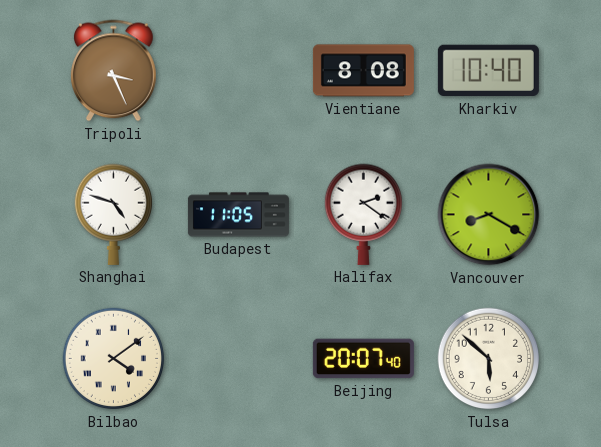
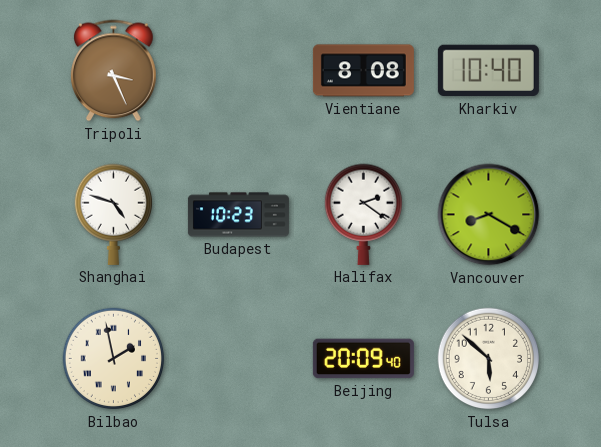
Budapest: 11:05 -> 10:23 (238, 215)
Bilbao: 4:09 -> 1:58 (114, 359)
Beijing: 20:07 -> 20:09 (363, 359)
